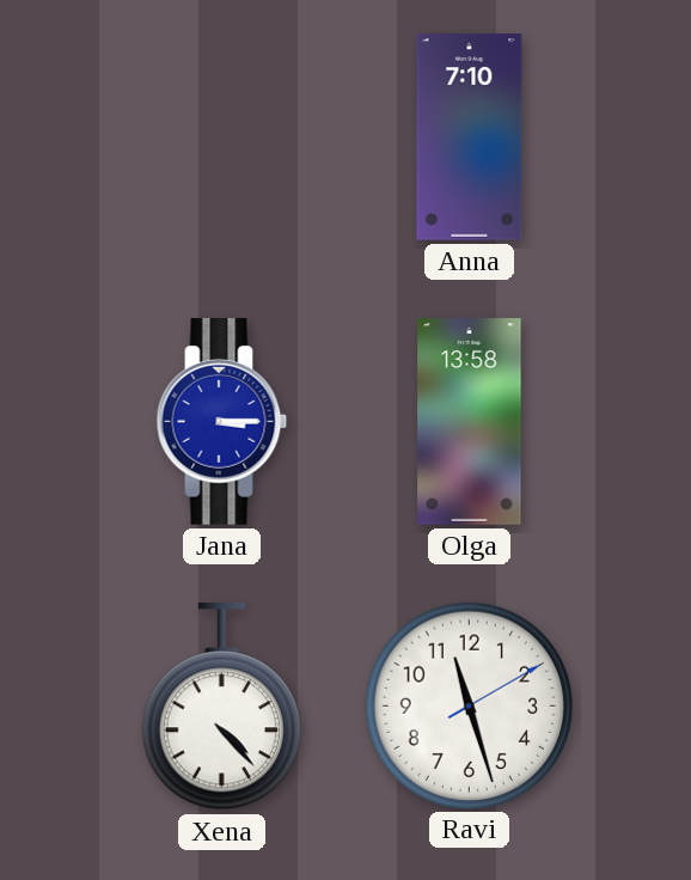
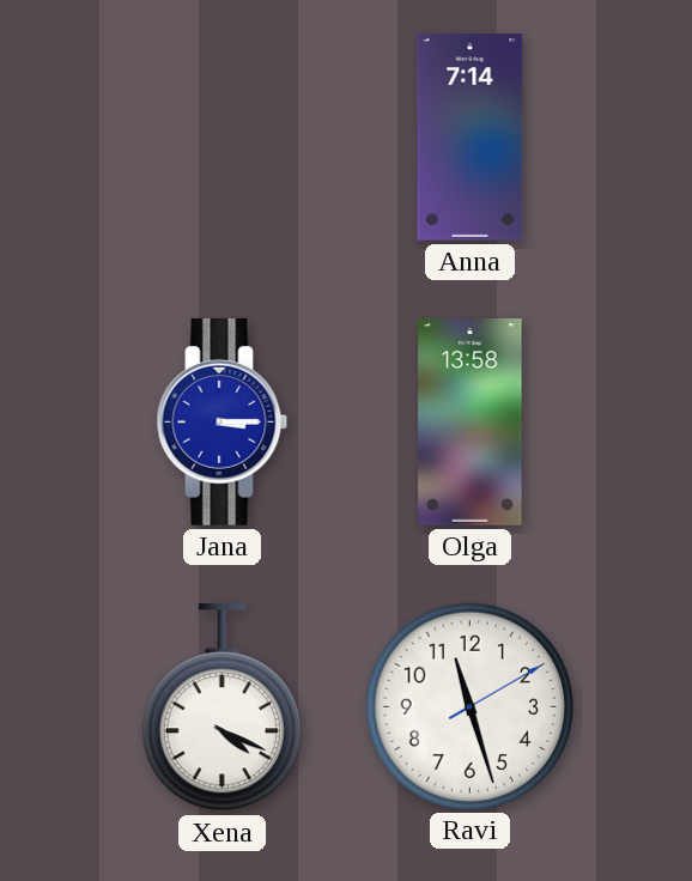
Anna: 7:10 -> 7:14 (471, 138)
Xena: 4:23 -> 4:19 (221, 709)
